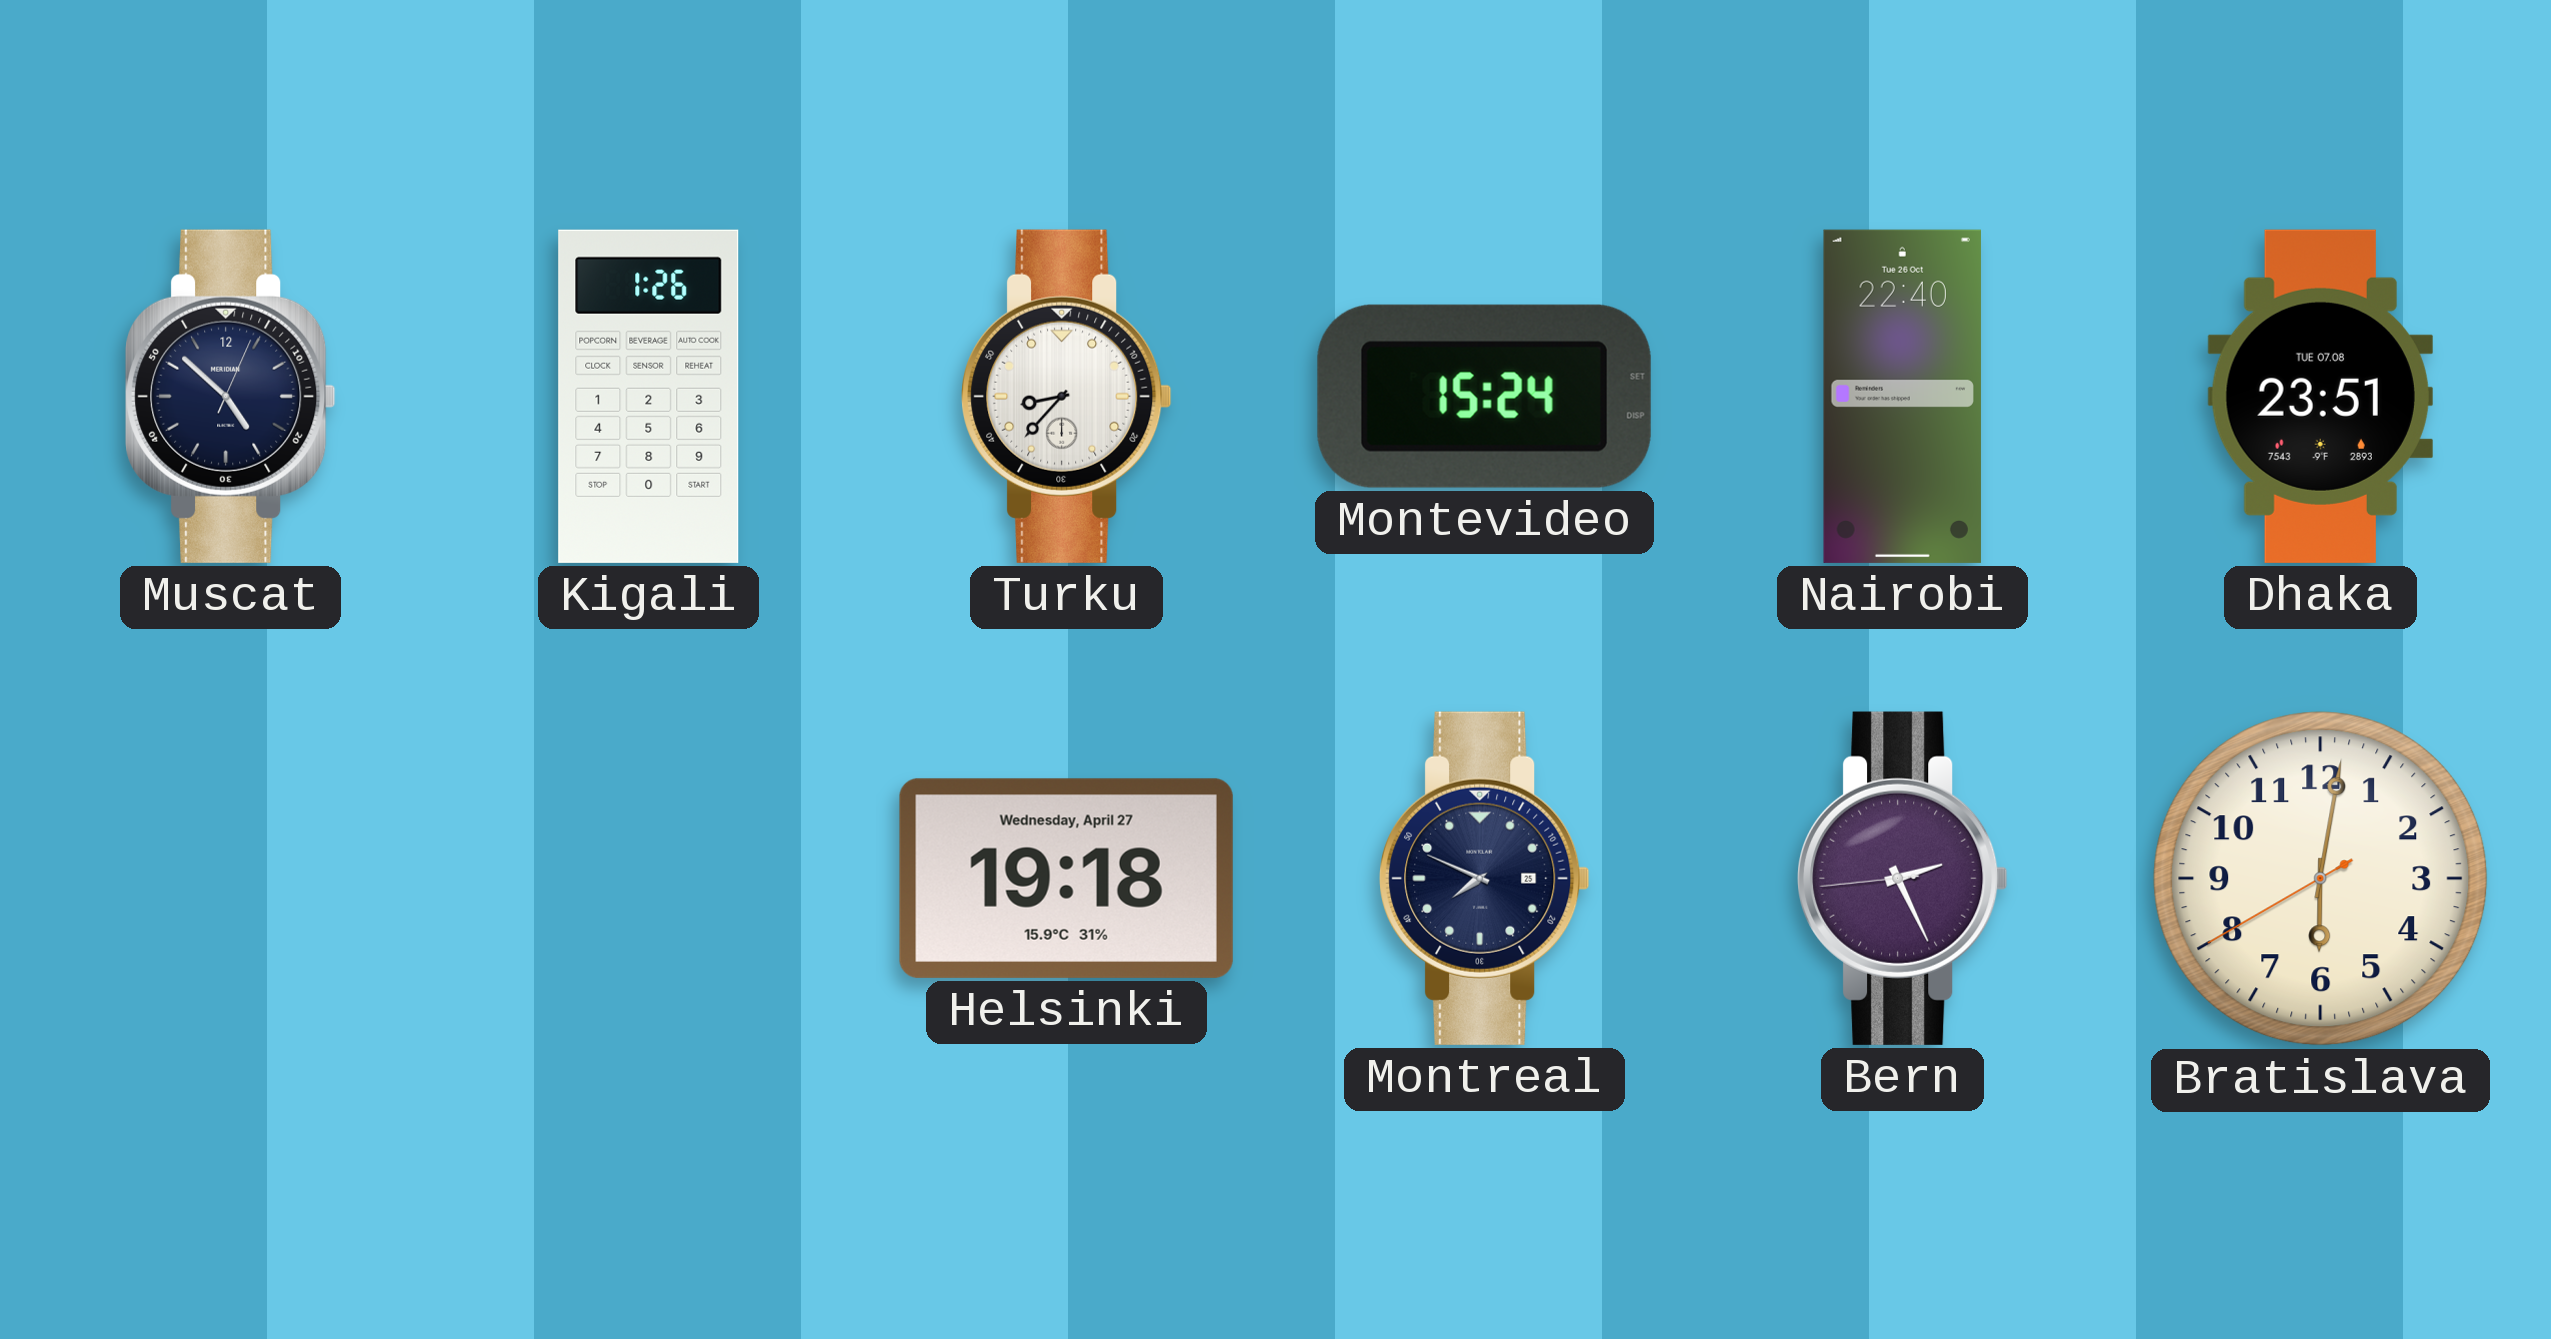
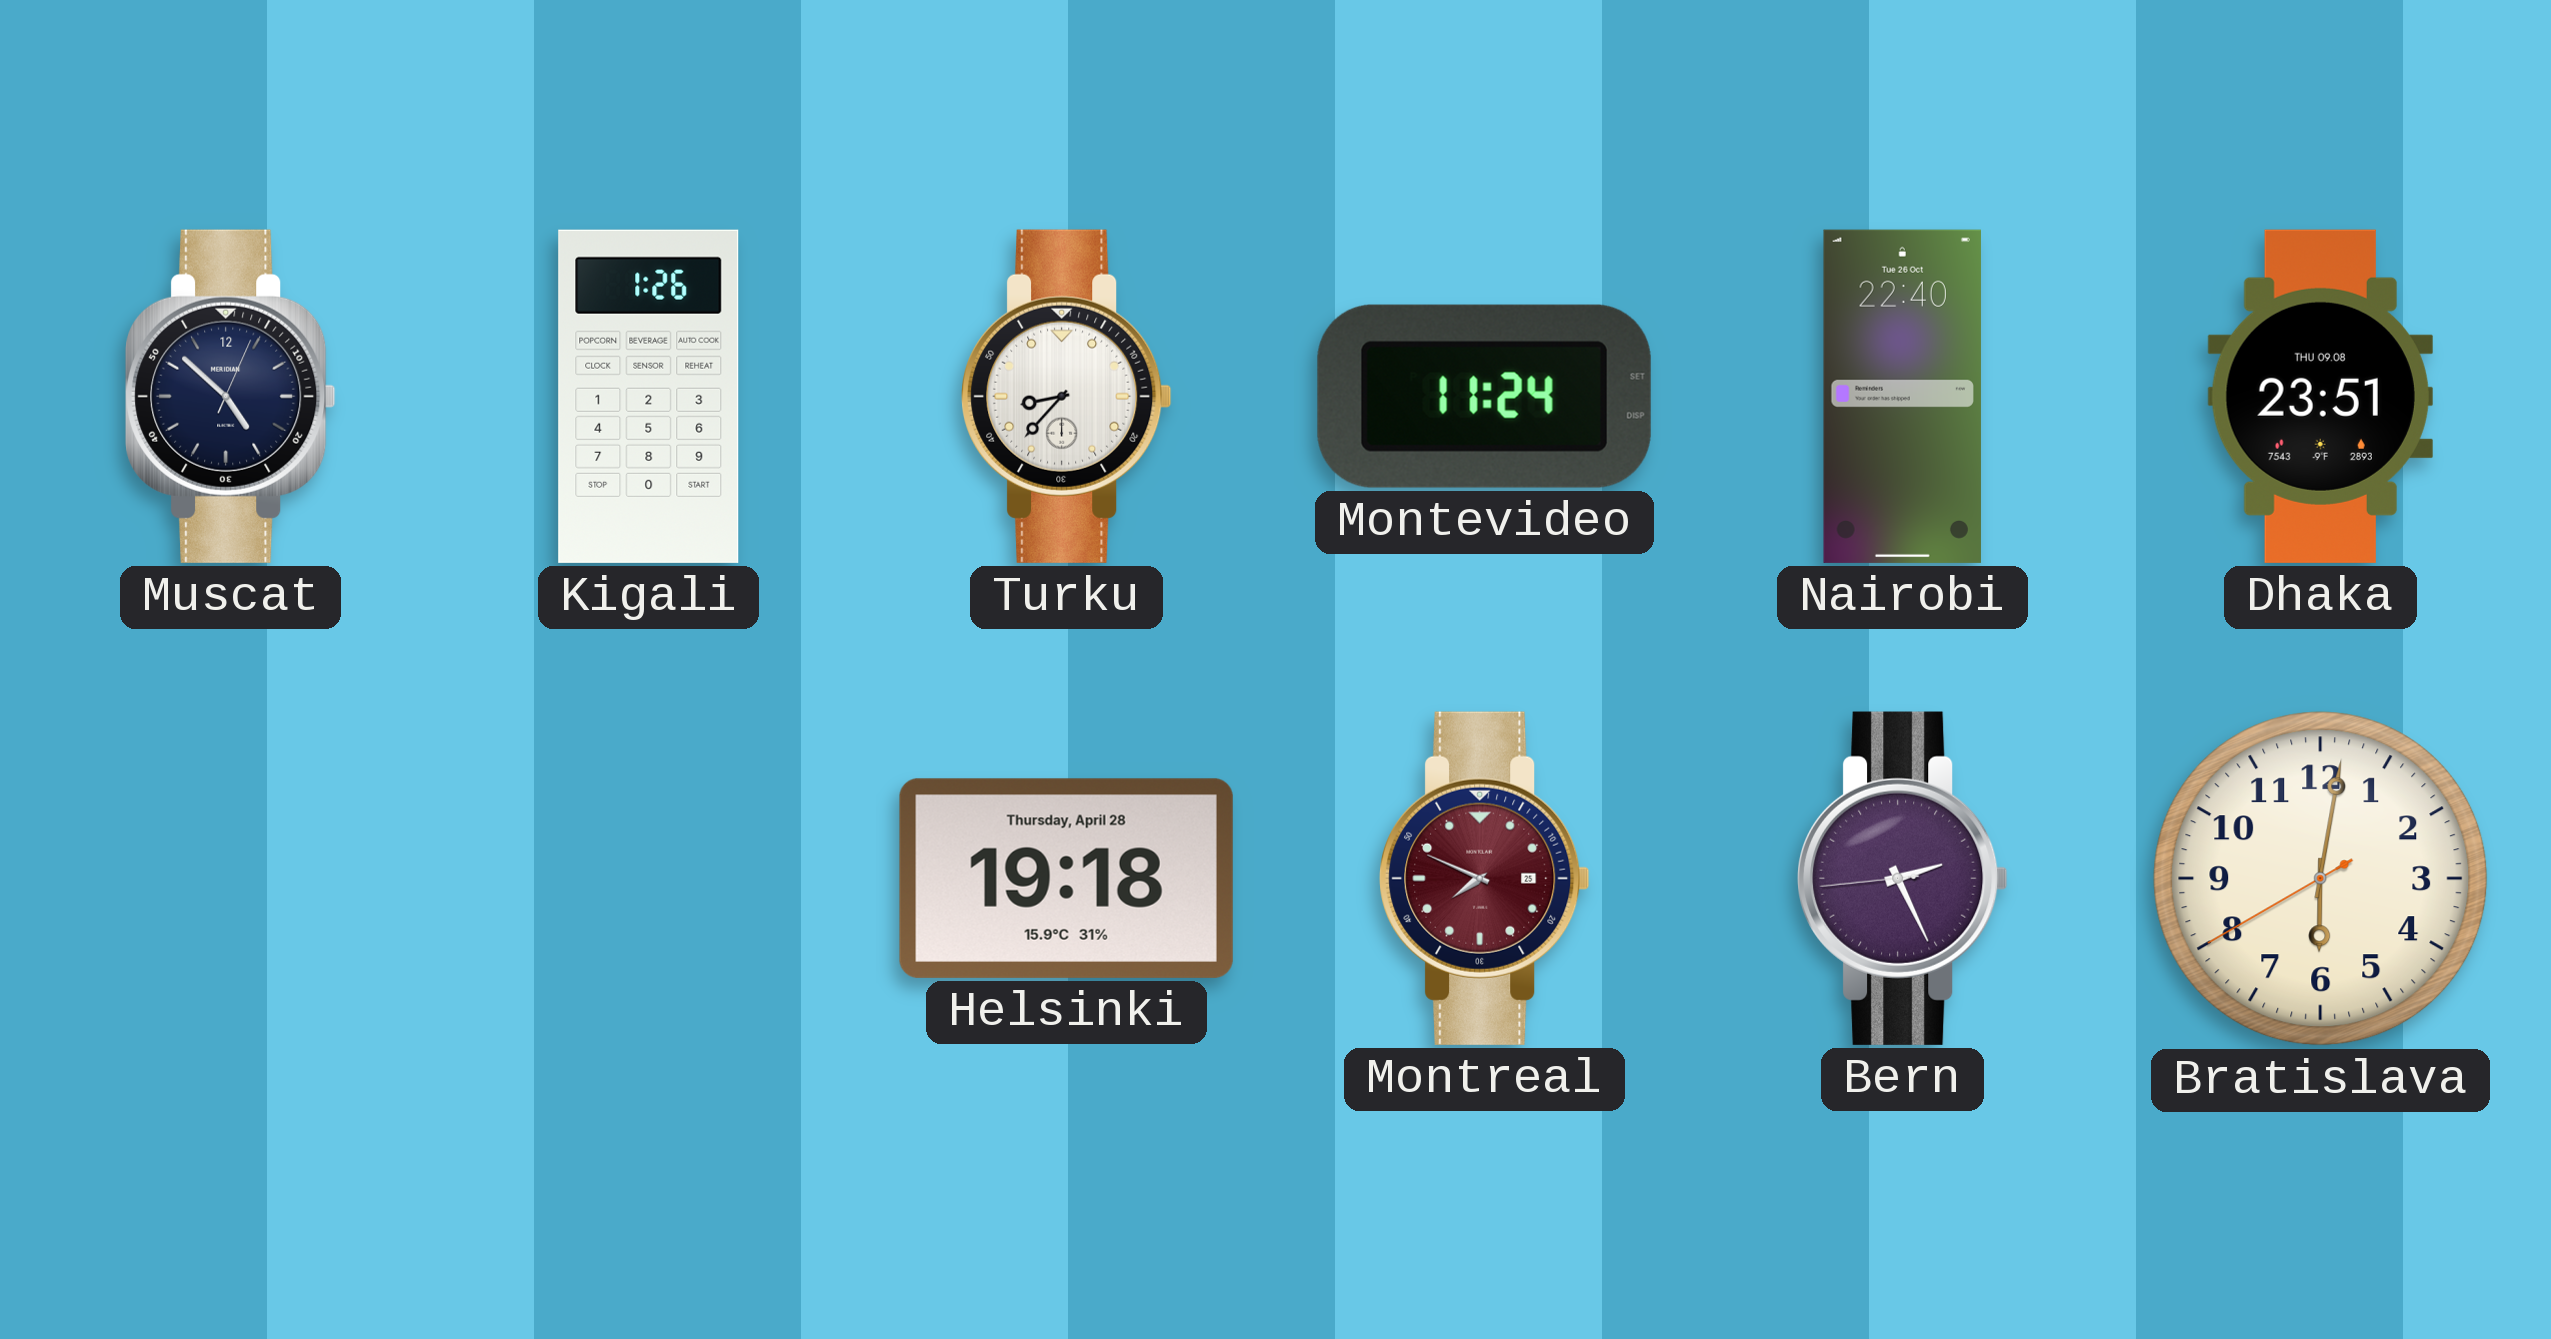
Montevideo: 15:24 -> 11:24 (1484, 396)
Dhaka date: TUE 07.08 -> THU 09.08 (2320, 396)
Helsinki date: Wednesday, April 27 -> Thursday, April 28 (1066, 878)
Montreal dial: navy -> burgundy (1485, 878)
